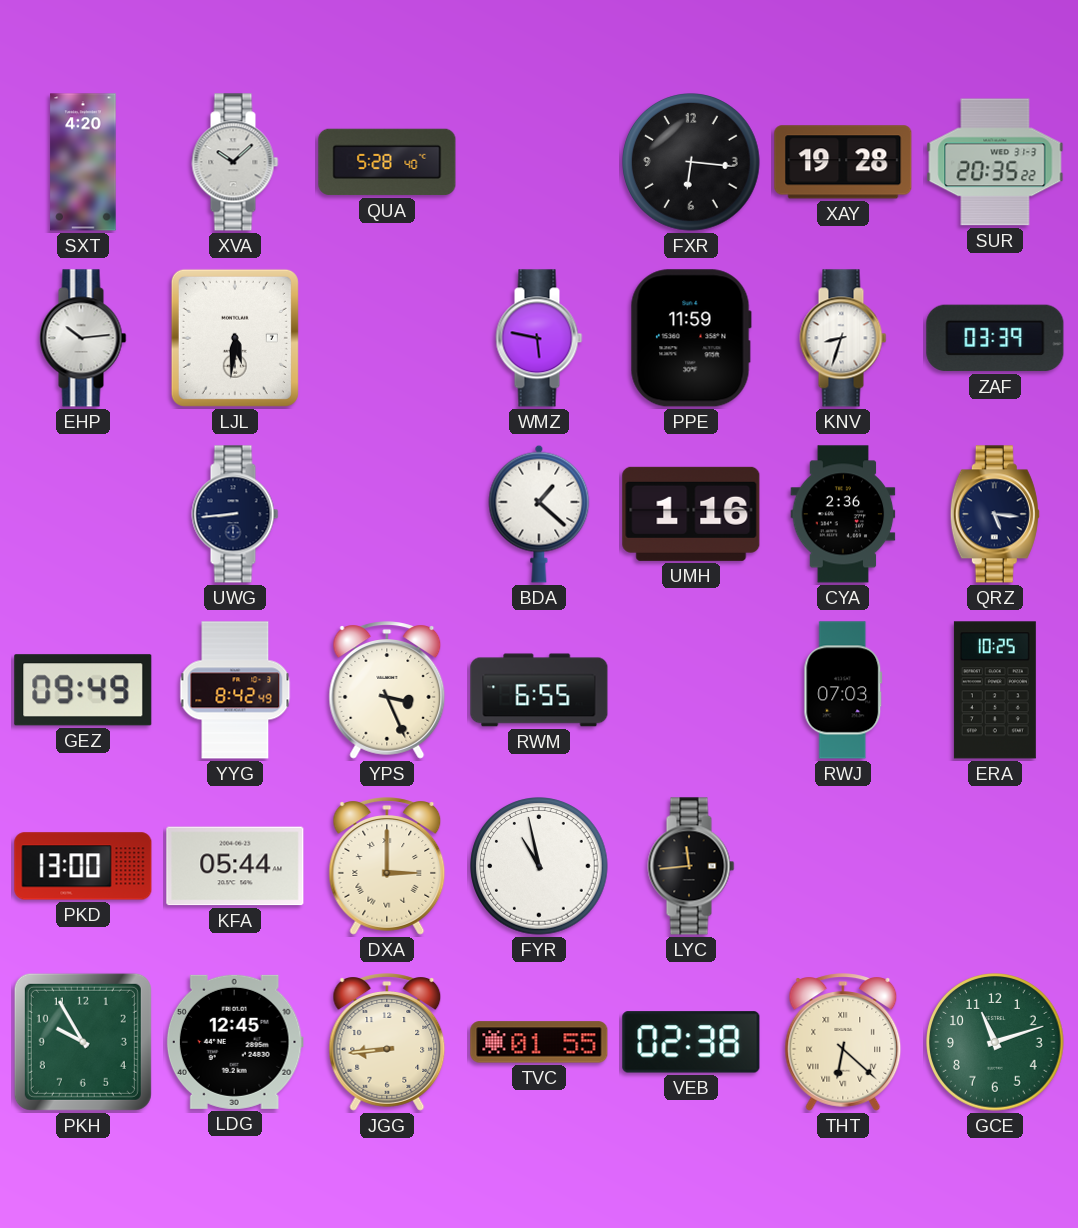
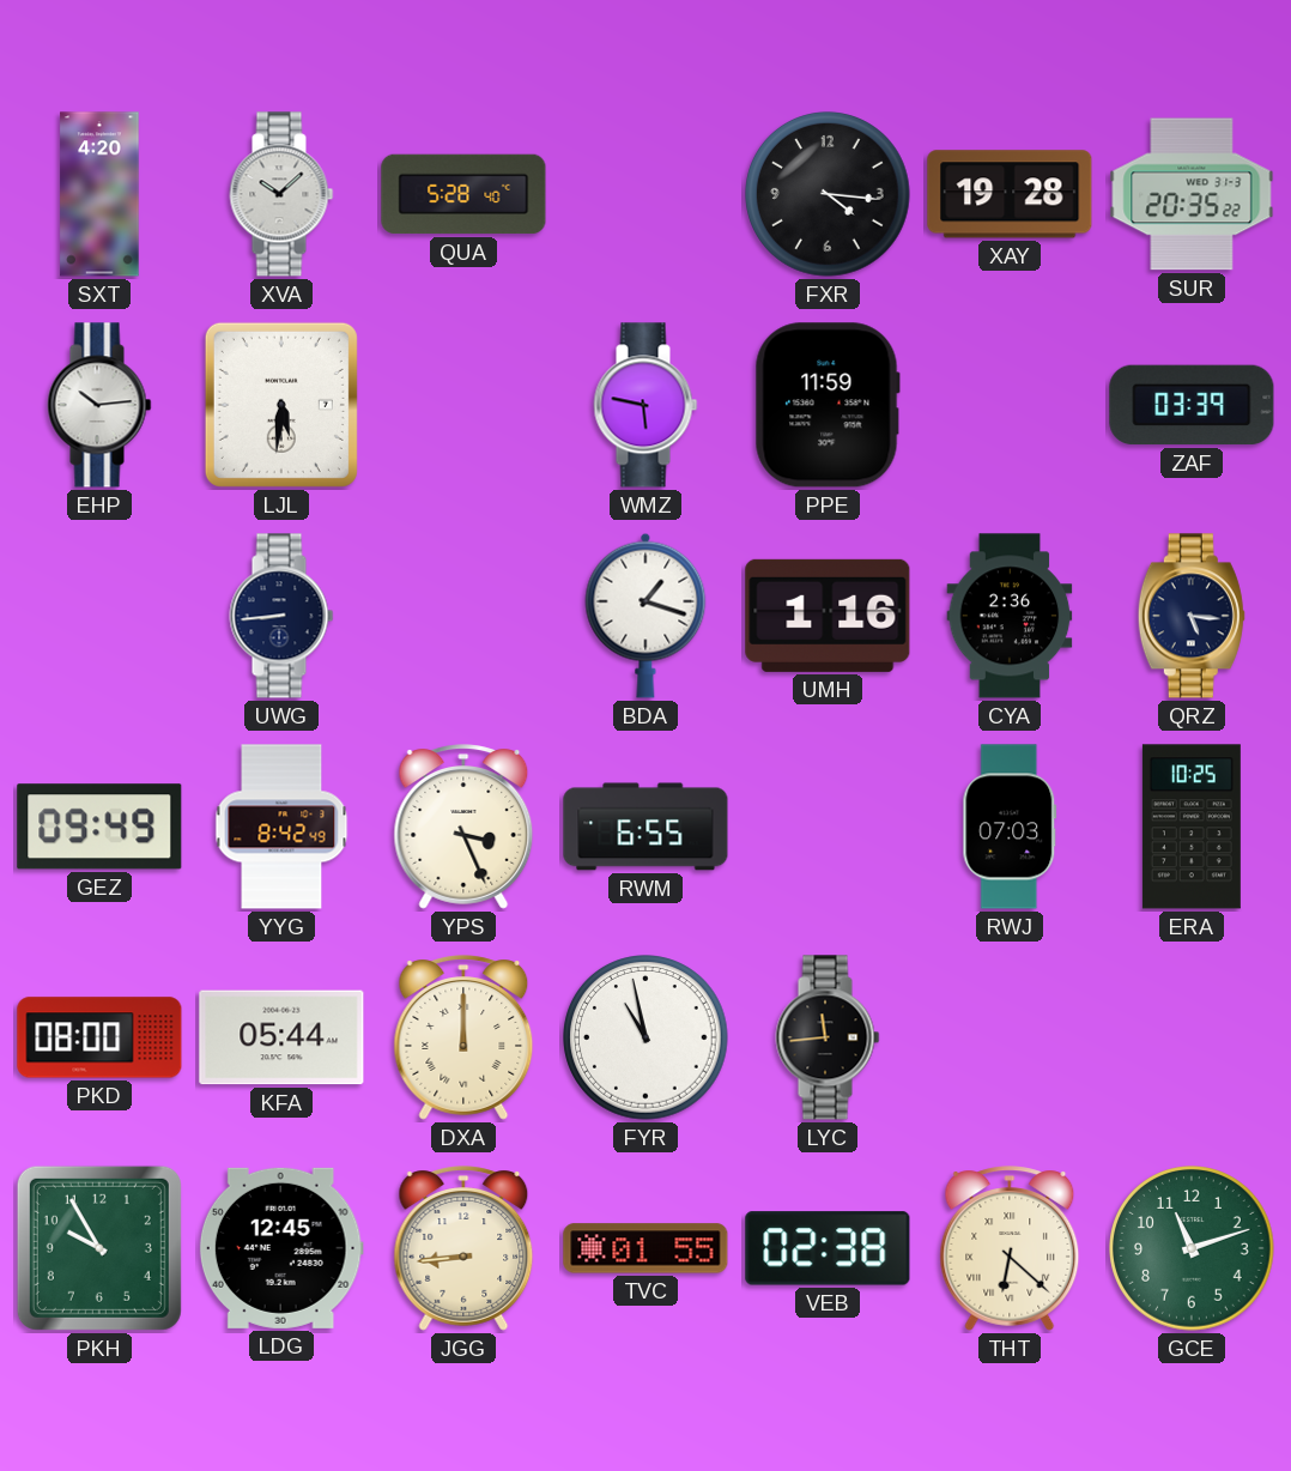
FXR: 6:16 -> 4:16 (828, 194)
KNV: 8:33 -> none (843, 338)
BDA: 1:22 -> 1:18 (645, 616)
PKD: 13:00 -> 08:00 (99, 1037)
DXA: 3:00 -> 12:00 (463, 1037)
